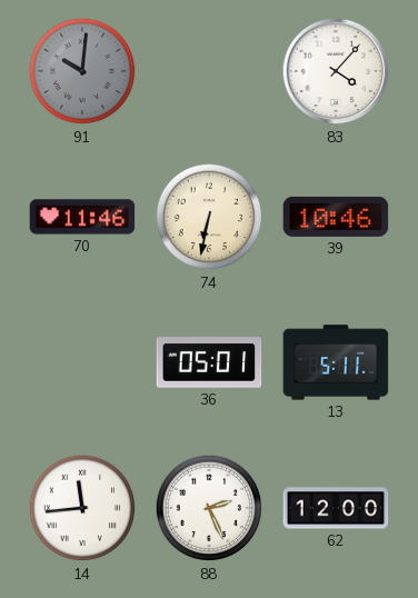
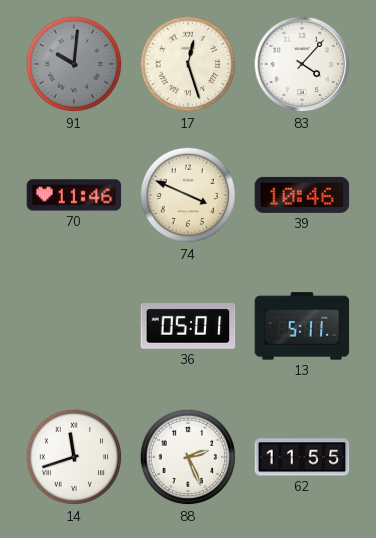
17: none -> 12:27 (188, 64)
74: 6:32 -> 3:49 (188, 195)
14: 11:44 -> 11:42 (74, 457)
62: 12:00 -> 11:55 (302, 457)
